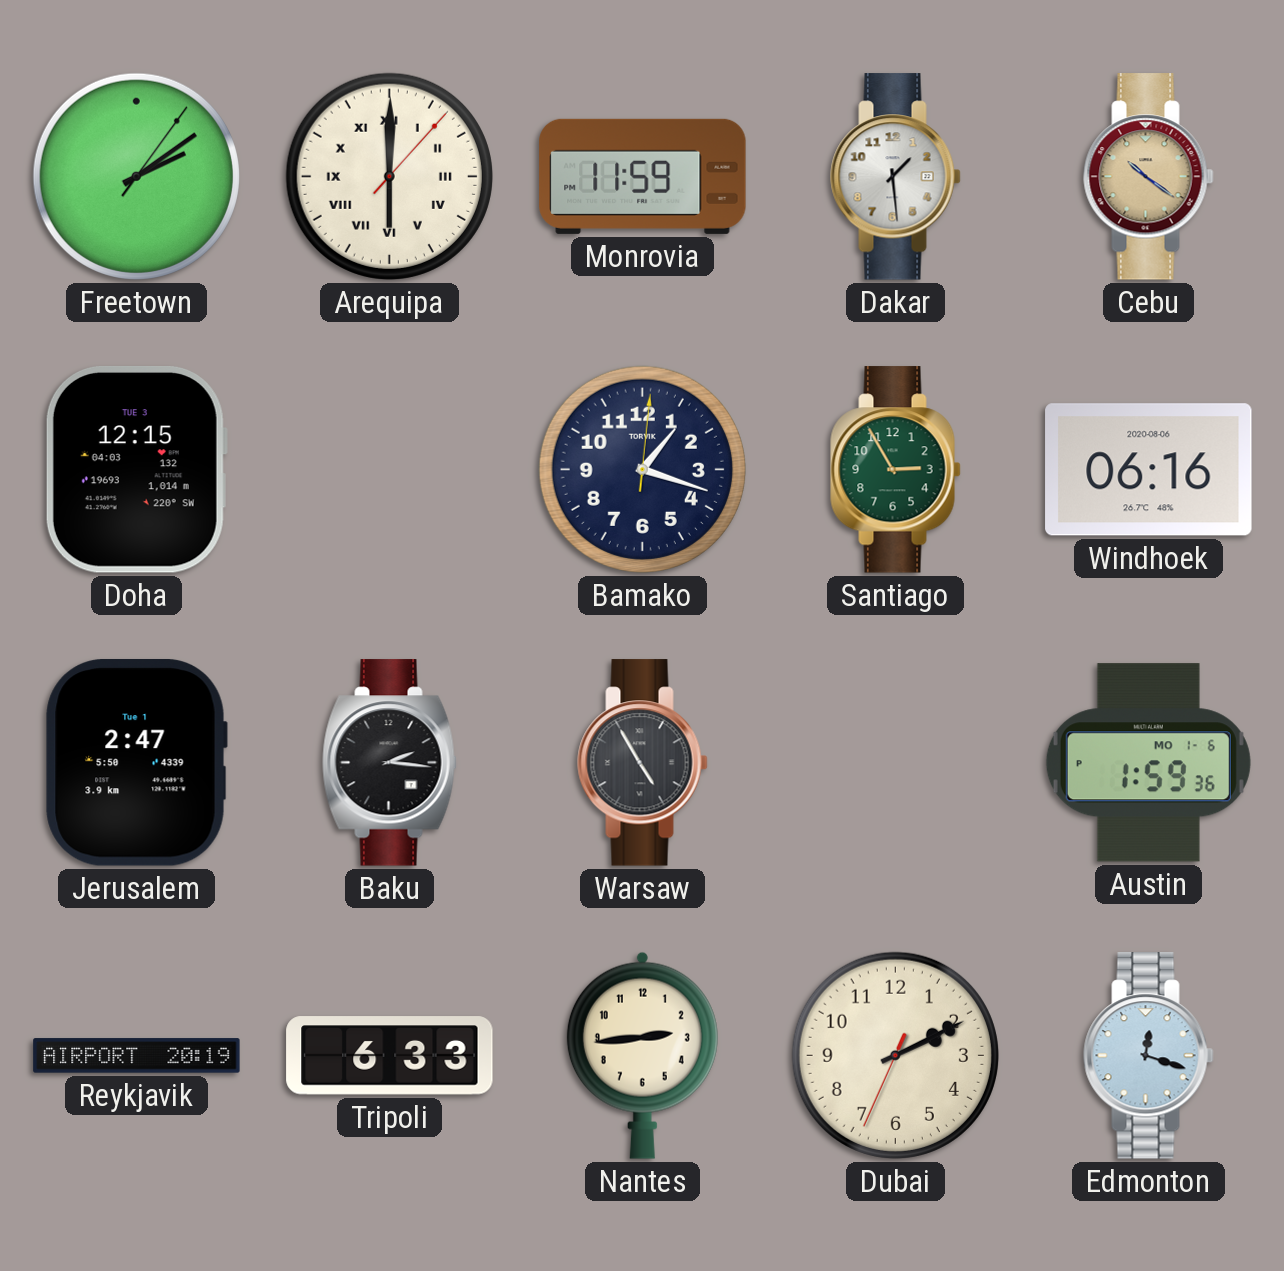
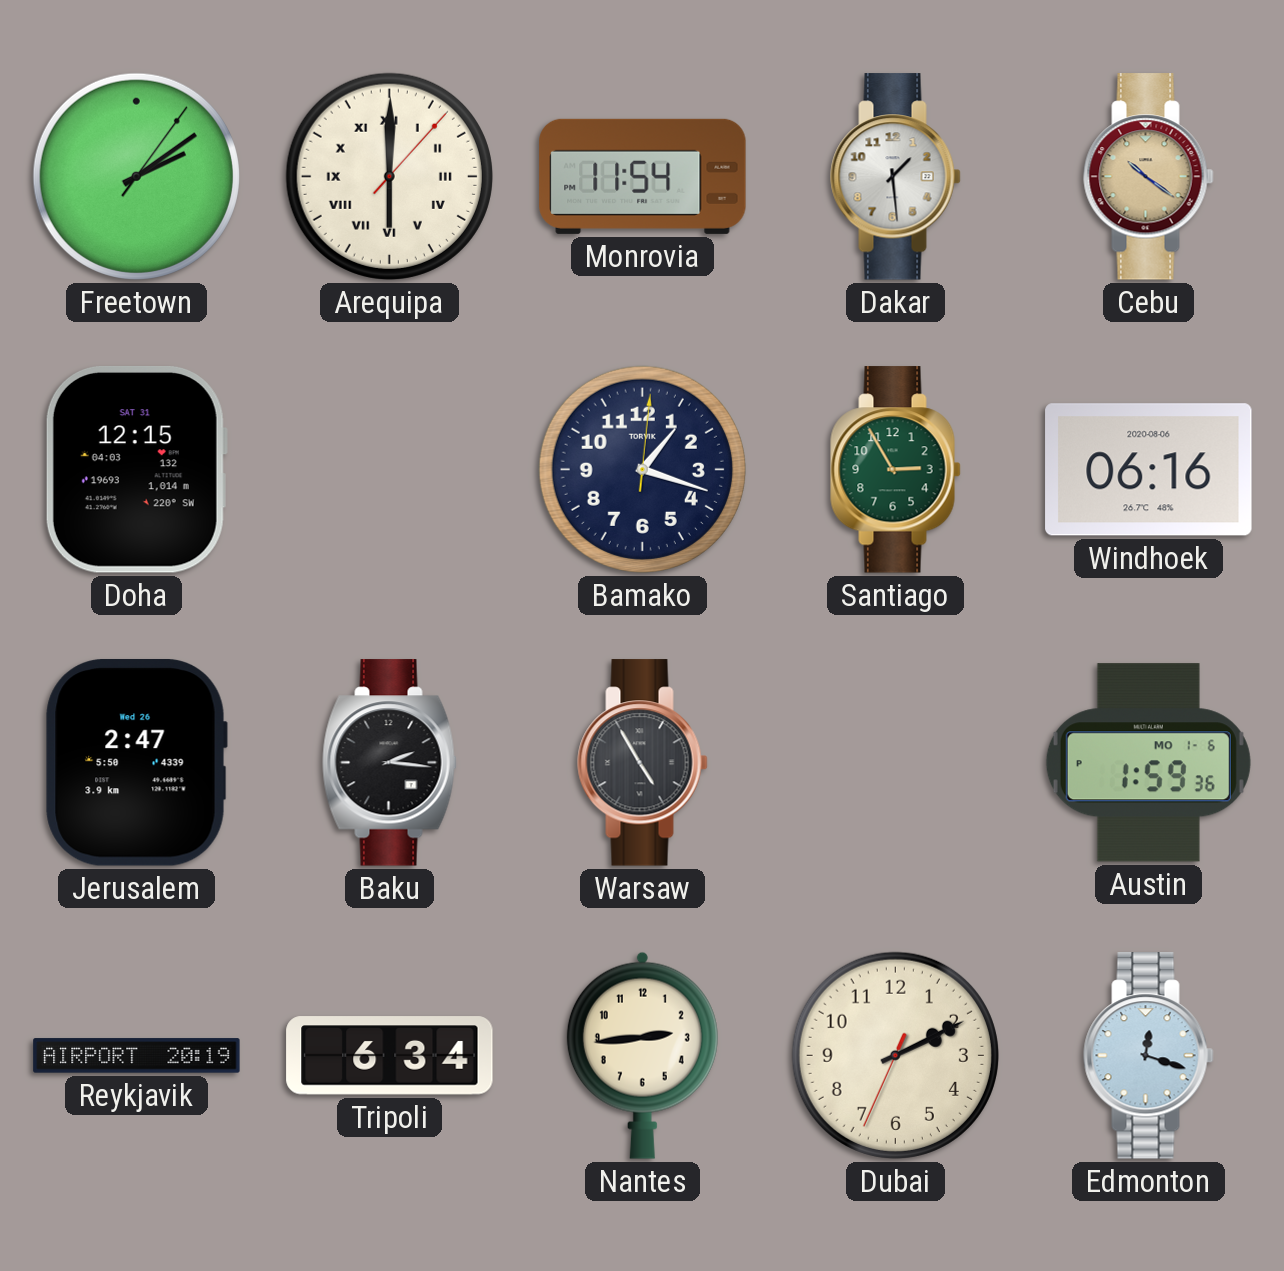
Monrovia: 11:59 -> 11:54 (643, 176)
Doha date: TUE 3 -> SAT 31 (136, 469)
Jerusalem date: Tue 1 -> Wed 26 (136, 763)
Tripoli: 6:33 -> 6:34 (390, 1056)
